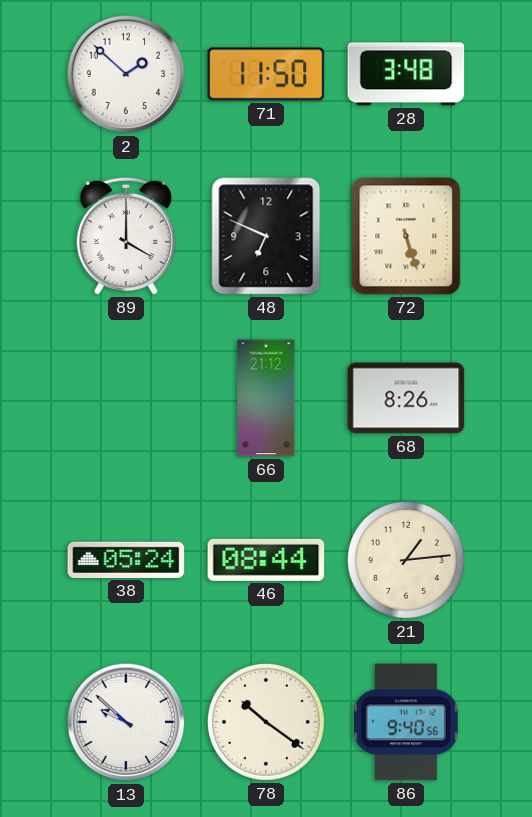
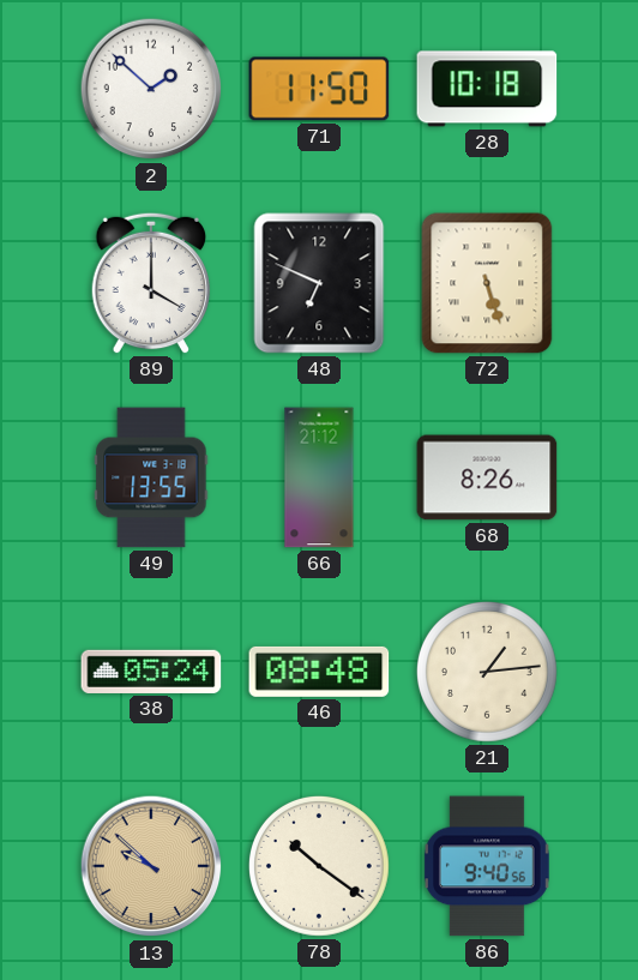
28: 3:48 -> 10:18 (487, 89)
49: none -> 13:55 (151, 477)
46: 08:44 -> 08:48 (319, 672)
13 dial: white -> champagne (151, 866)
